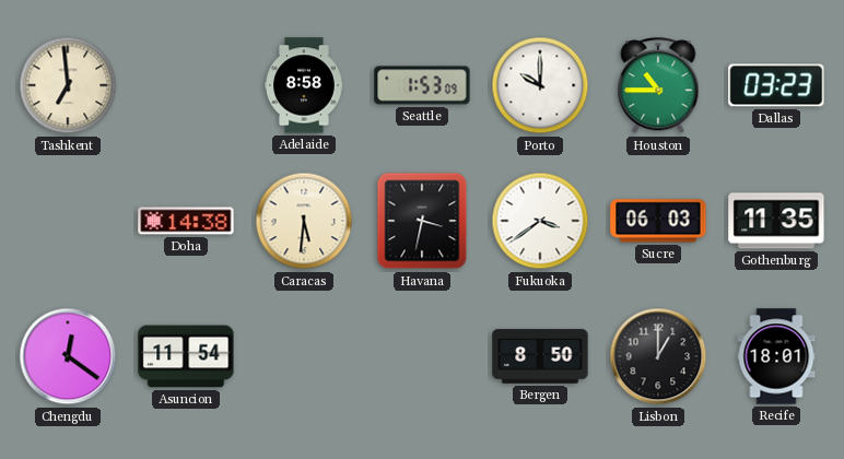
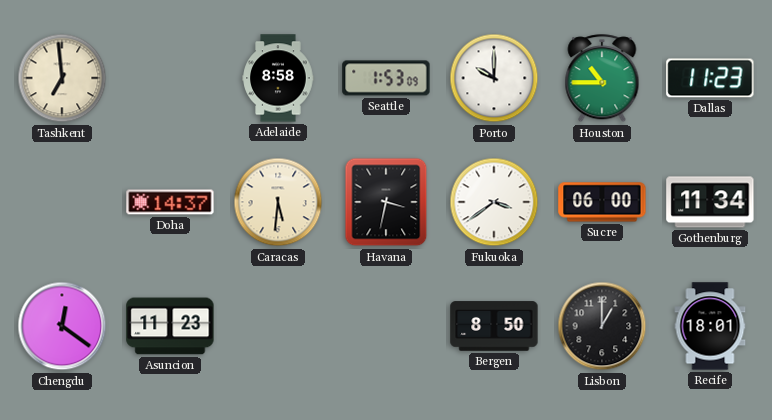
Dallas: 03:23 -> 11:23 (710, 78)
Doha: 14:38 -> 14:37 (170, 202)
Sucre: 06:03 -> 06:00 (602, 202)
Gothenburg: 11:35 -> 11:34 (710, 202)
Asuncion: 11:54 -> 11:23 (170, 326)
